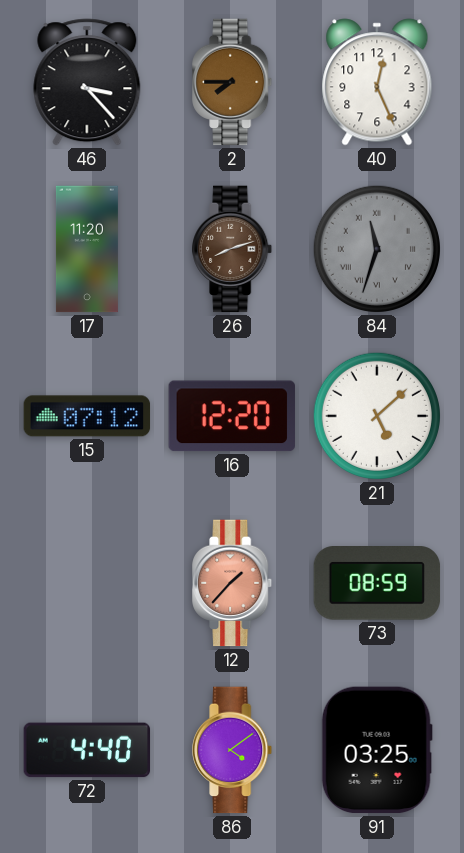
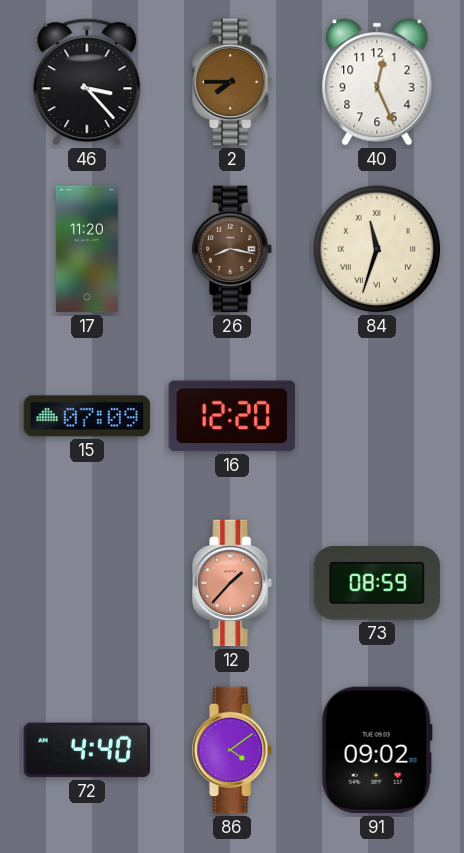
26: 8:12 -> 8:17 (233, 249)
84 dial: grey -> cream (377, 249)
15: 07:12 -> 07:09 (87, 416)
21: 5:08 -> none (377, 416)
91: 03:25 -> 09:02 (377, 750)
